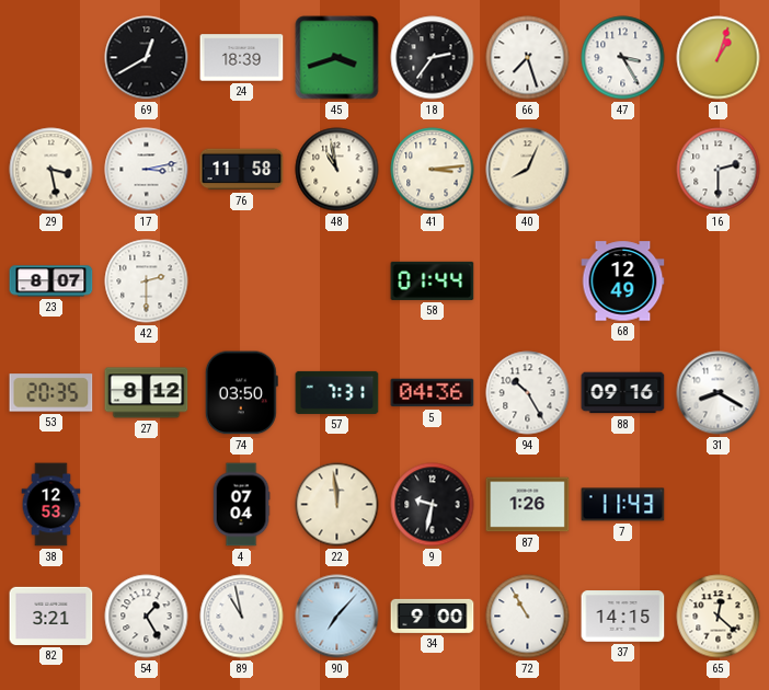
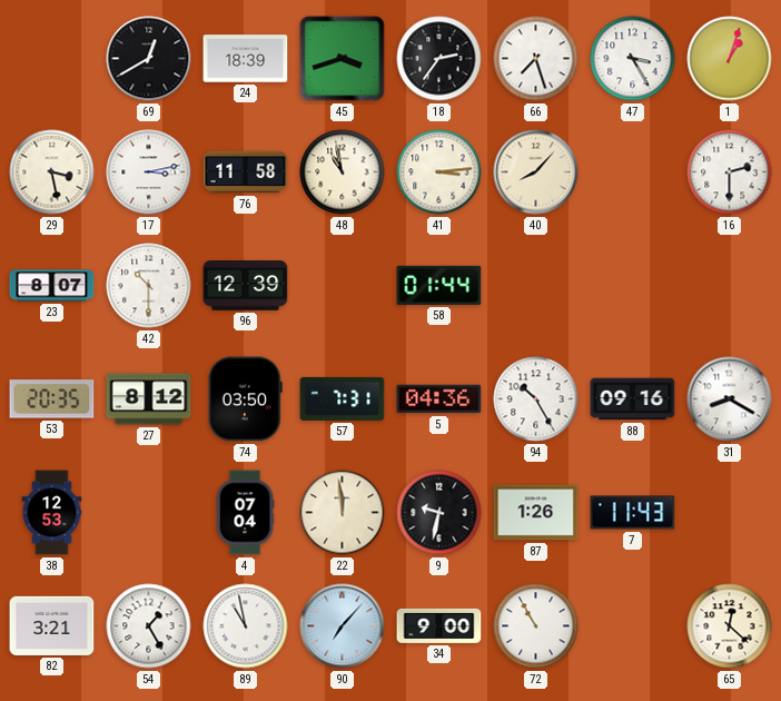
40: 8:04 -> 8:07 (536, 172)
42: 2:30 -> 10:30 (149, 286)
96: none -> 12:39 (246, 286)
68: 12:49 -> none (623, 281)
37: 14:15 -> none (623, 617)
